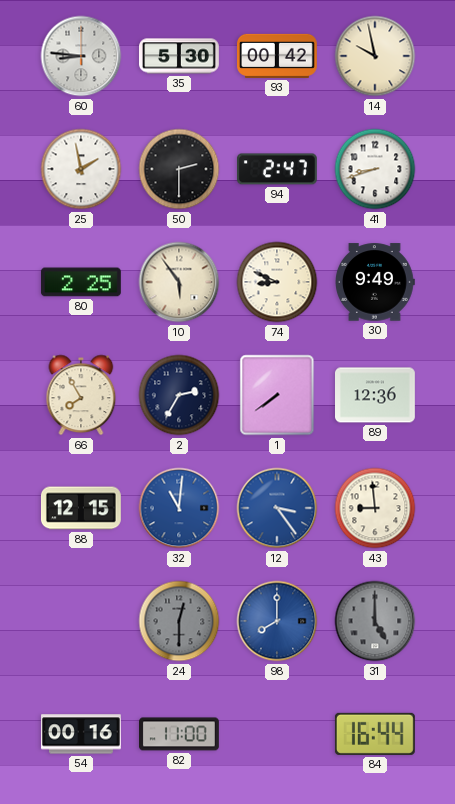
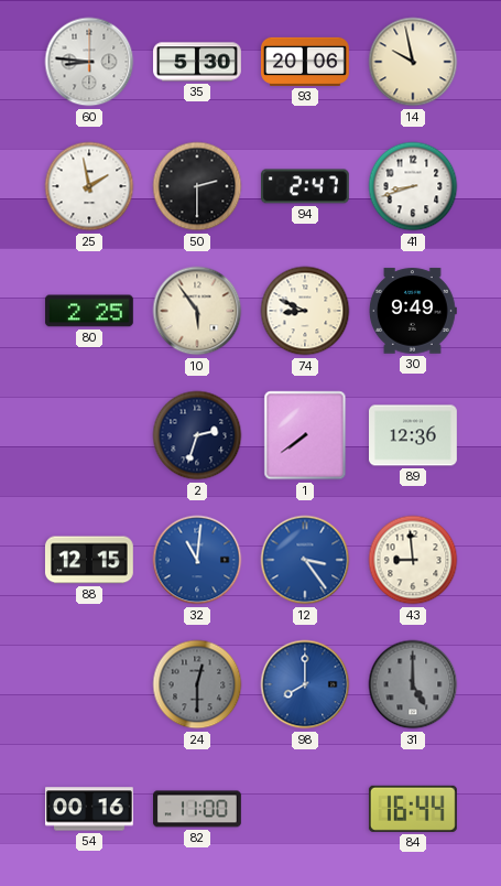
93: 00:42 -> 20:06 (306, 62)
66: 7:55 -> none (81, 395)
2: 2:35 -> 2:33 (197, 435)
